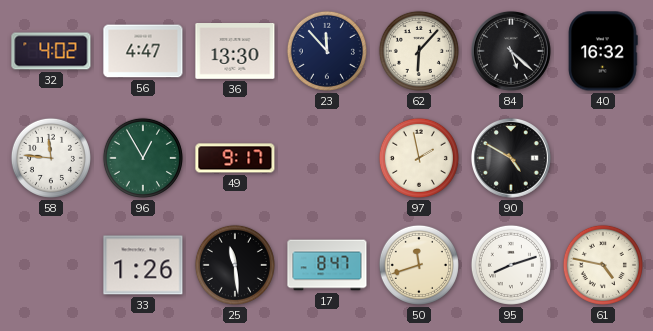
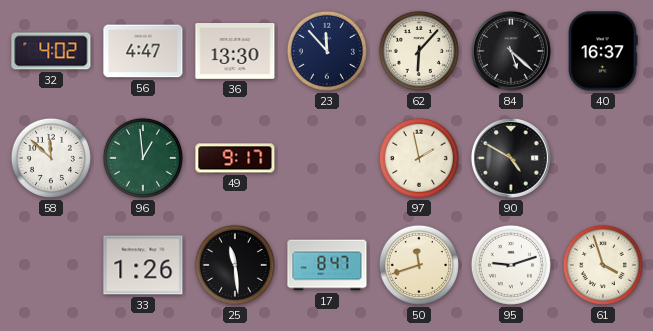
40: 16:32 -> 16:37 (603, 51)
58: 11:46 -> 11:52 (51, 158)
96: 12:55 -> 12:59 (143, 158)
95: 8:12 -> 9:12 (511, 265)
61: 4:47 -> 3:57 (603, 265)
